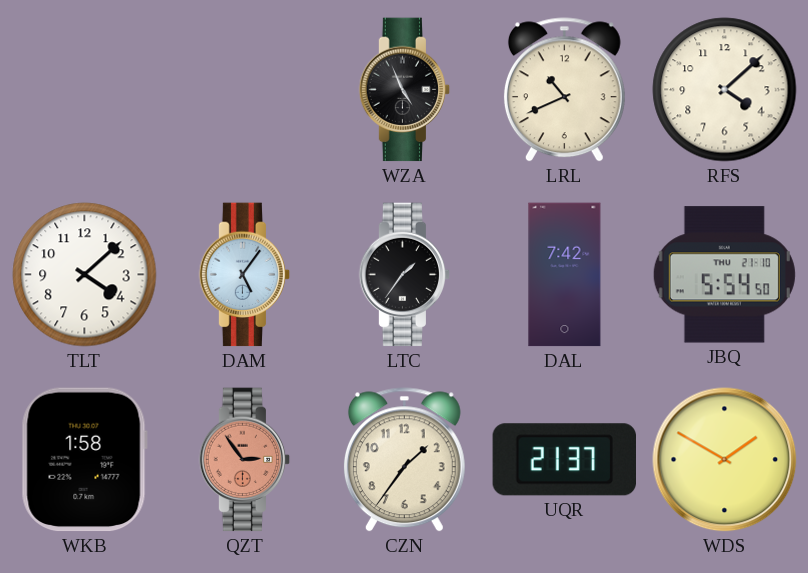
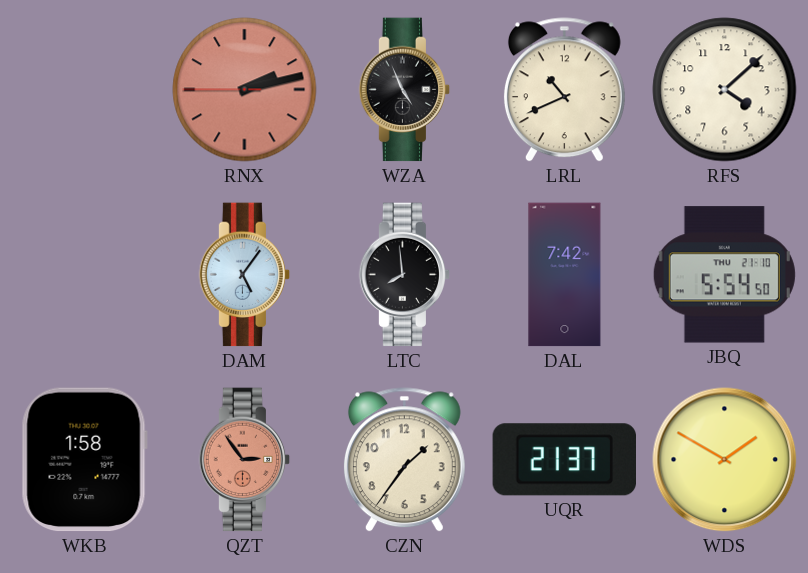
RNX: none -> 2:12 (245, 90)
TLT: 4:08 -> none (85, 275)
LTC: 1:36 -> 7:59 (405, 275)
